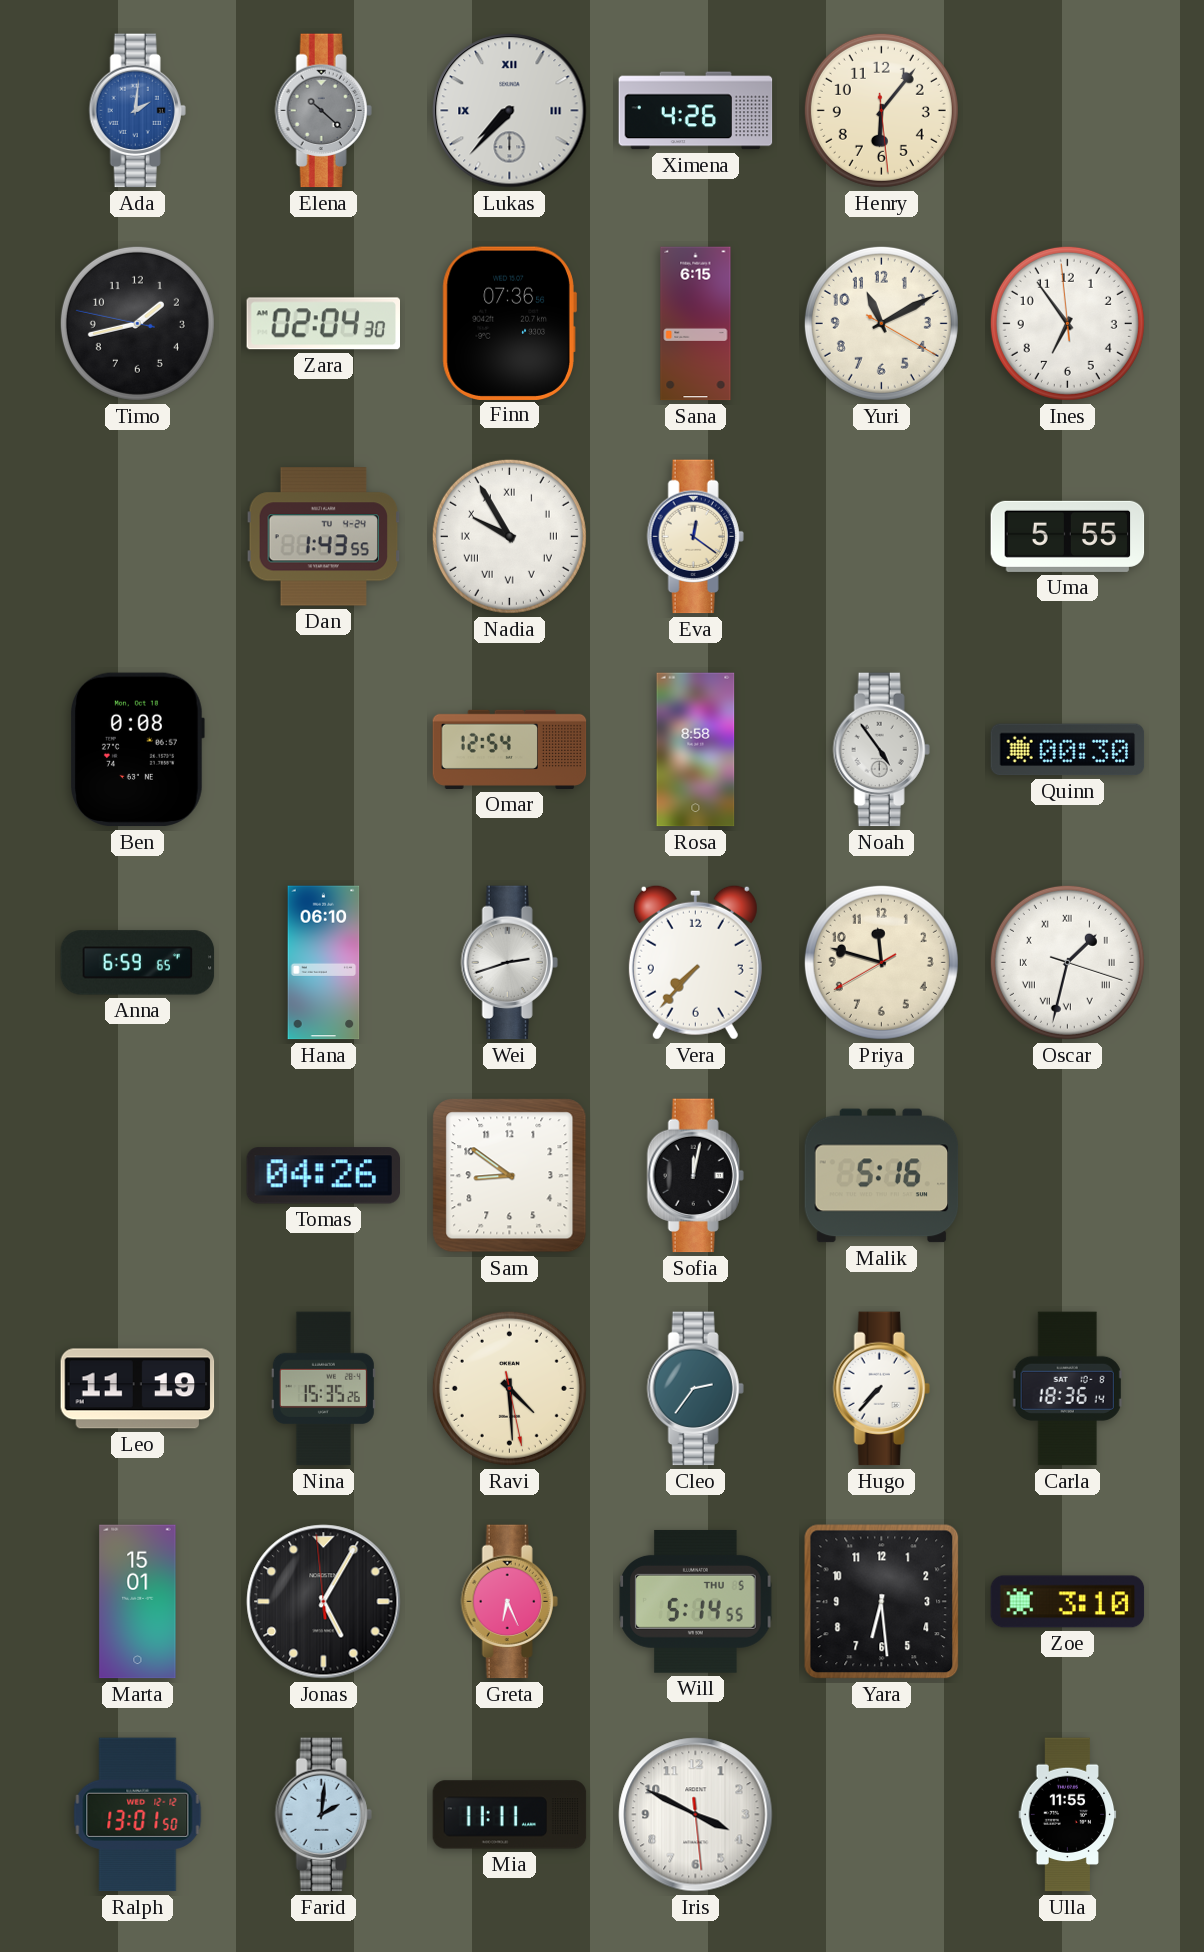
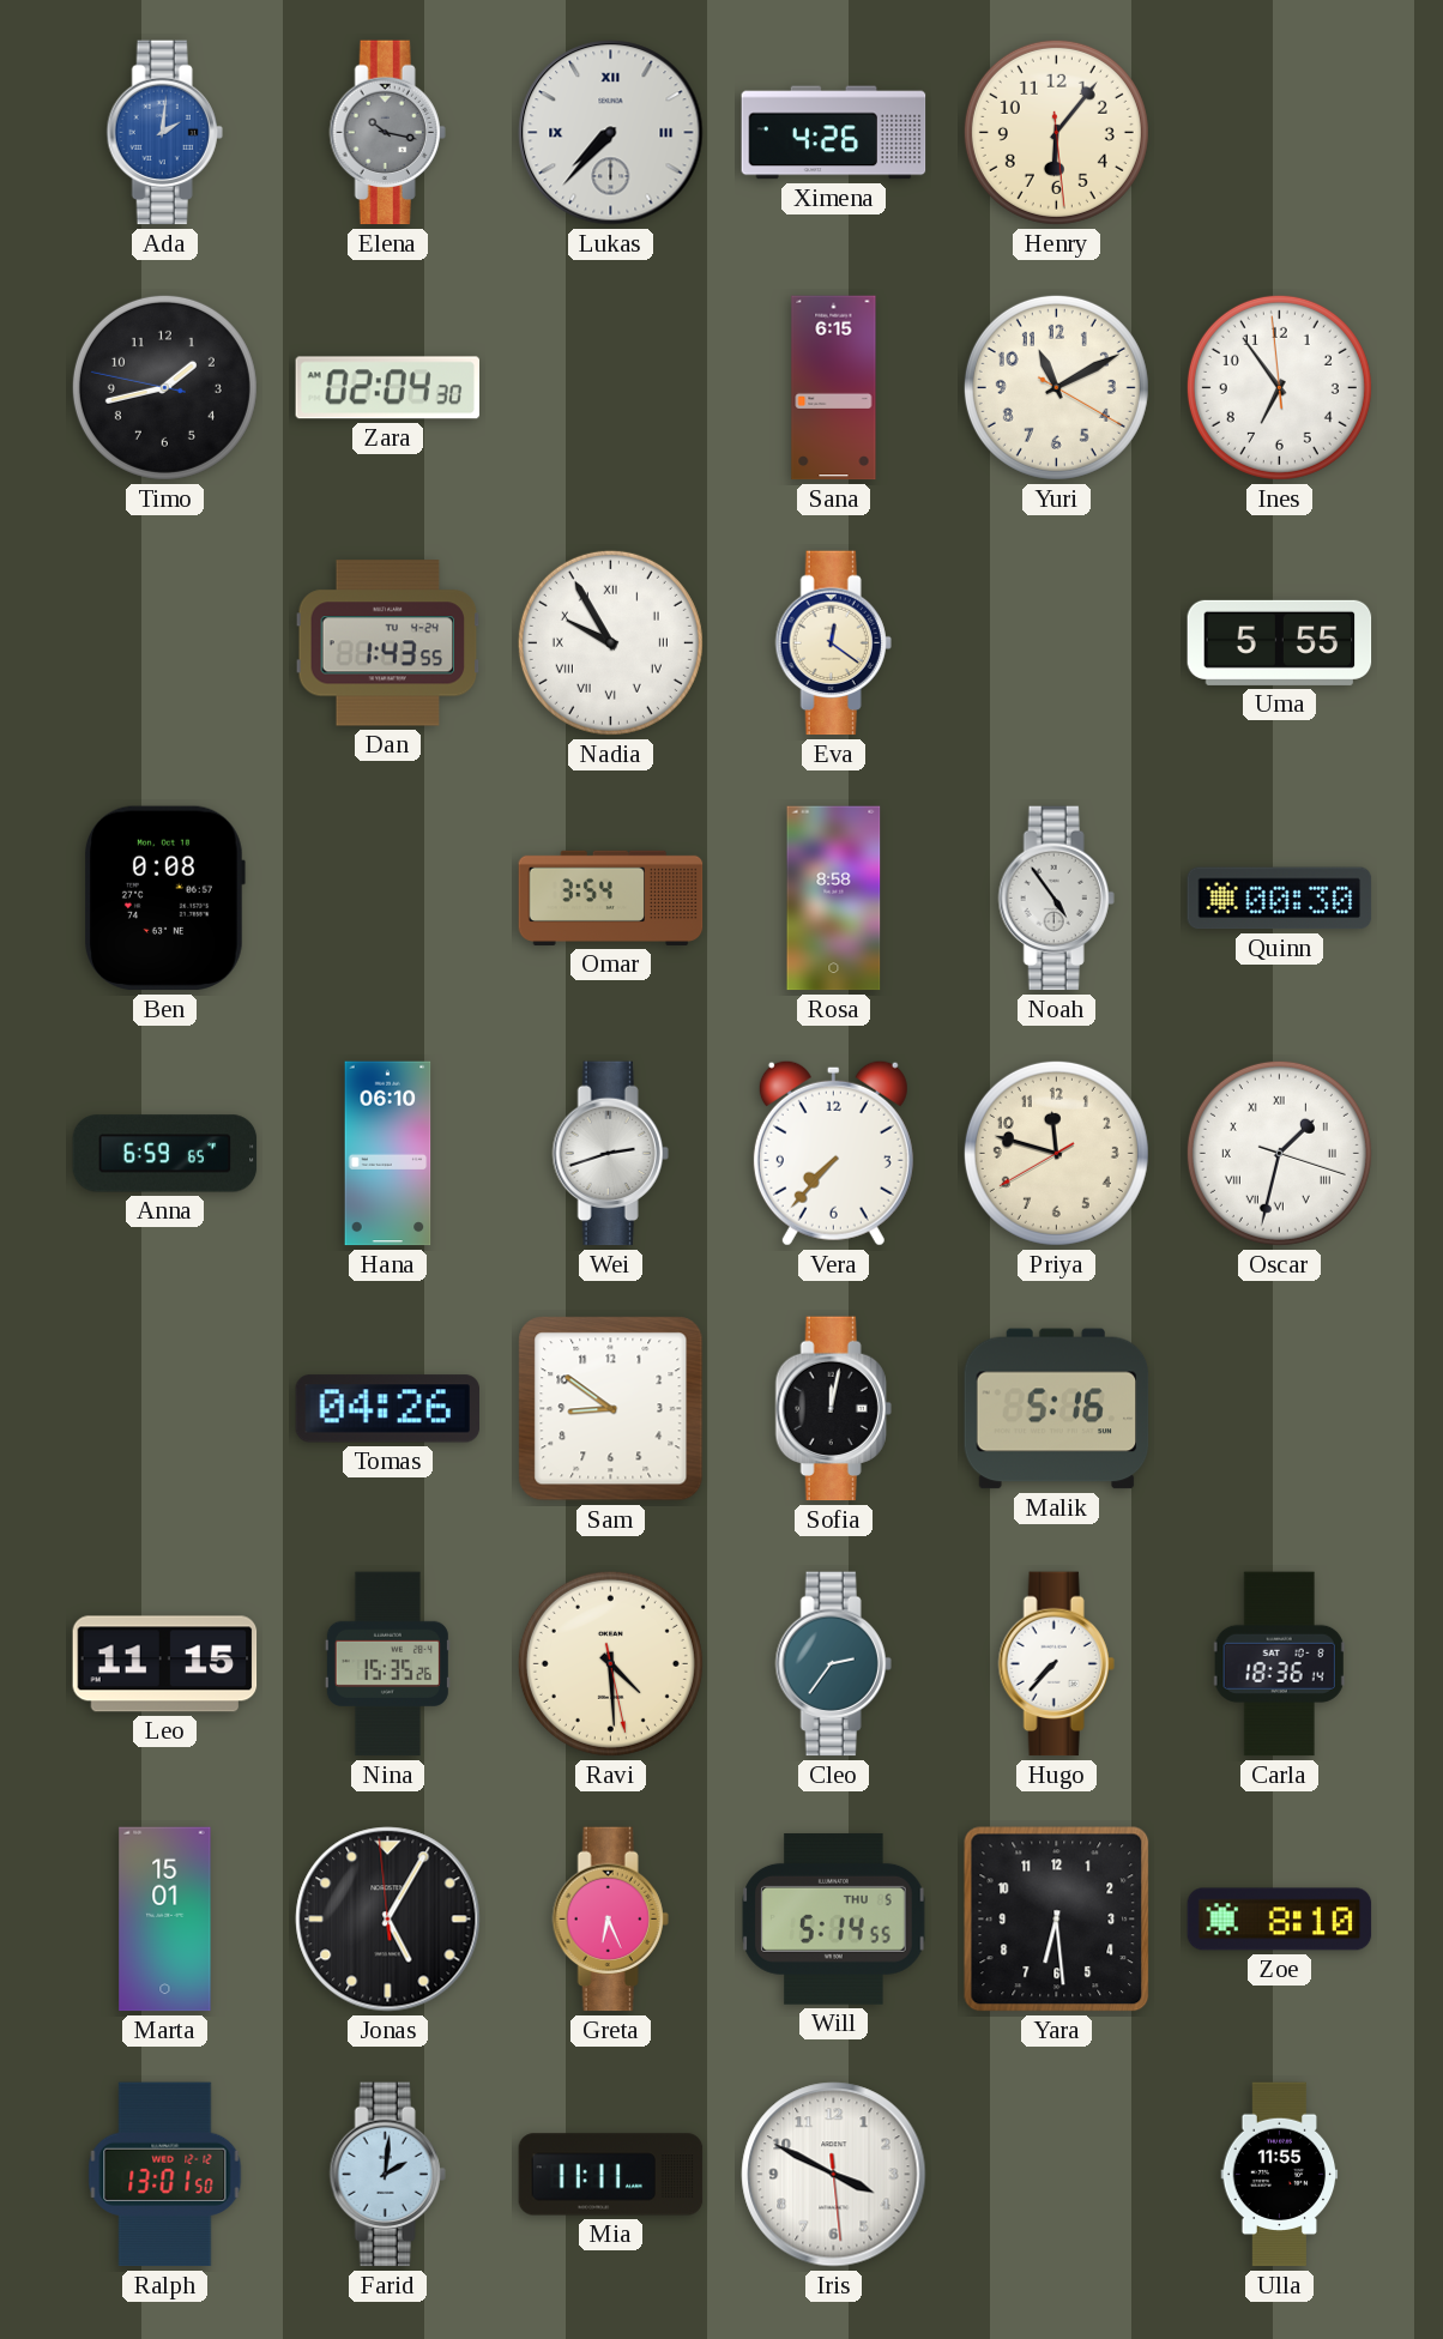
Elena: 10:22 -> 10:17 (387, 133)
Finn: 07:36 -> none (509, 323)
Omar: 12:54 -> 3:54 (611, 897)
Leo: 11:19 -> 11:15 (165, 1664)
Zoe: 3:10 -> 8:10 (1280, 1920)
